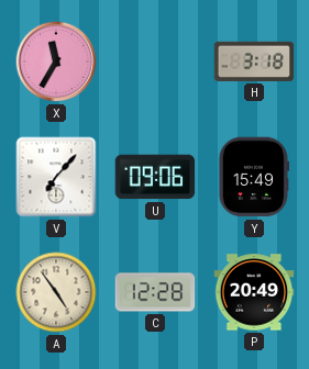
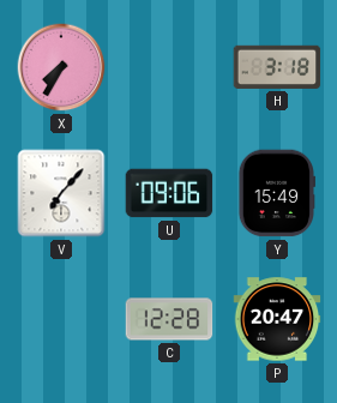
X: 11:35 -> 7:35 (61, 67)
A: 4:54 -> none (56, 292)
P: 20:49 -> 20:47 (277, 319)
